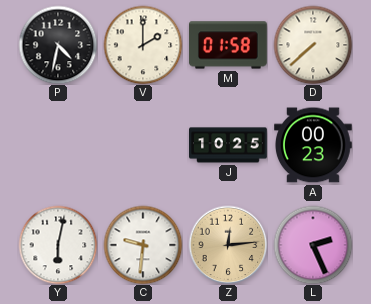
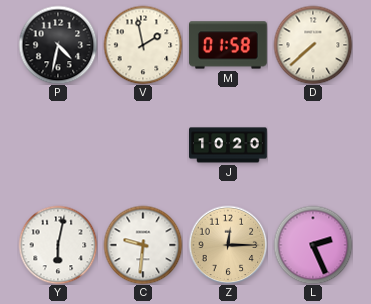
V: 2:00 -> 1:58 (143, 45)
J: 10:25 -> 10:20 (229, 145)
A: 00:23 -> none (314, 145)
Z: 12:14 -> 12:15 (228, 245)
